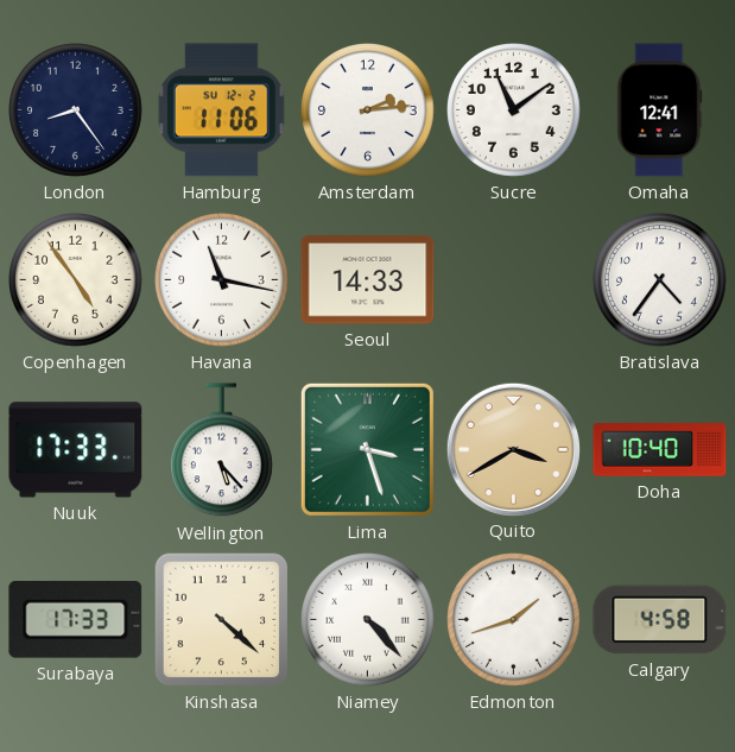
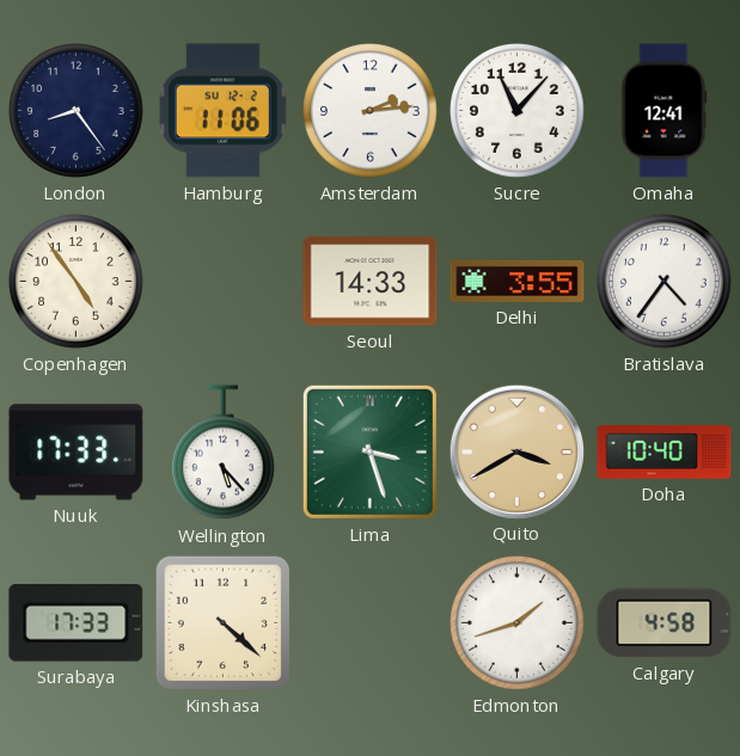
Sucre: 11:09 -> 11:07 (518, 111)
Havana: 11:17 -> none (222, 280)
Delhi: none -> 3:55 (518, 281)
Niamey: 4:23 -> none (368, 620)
